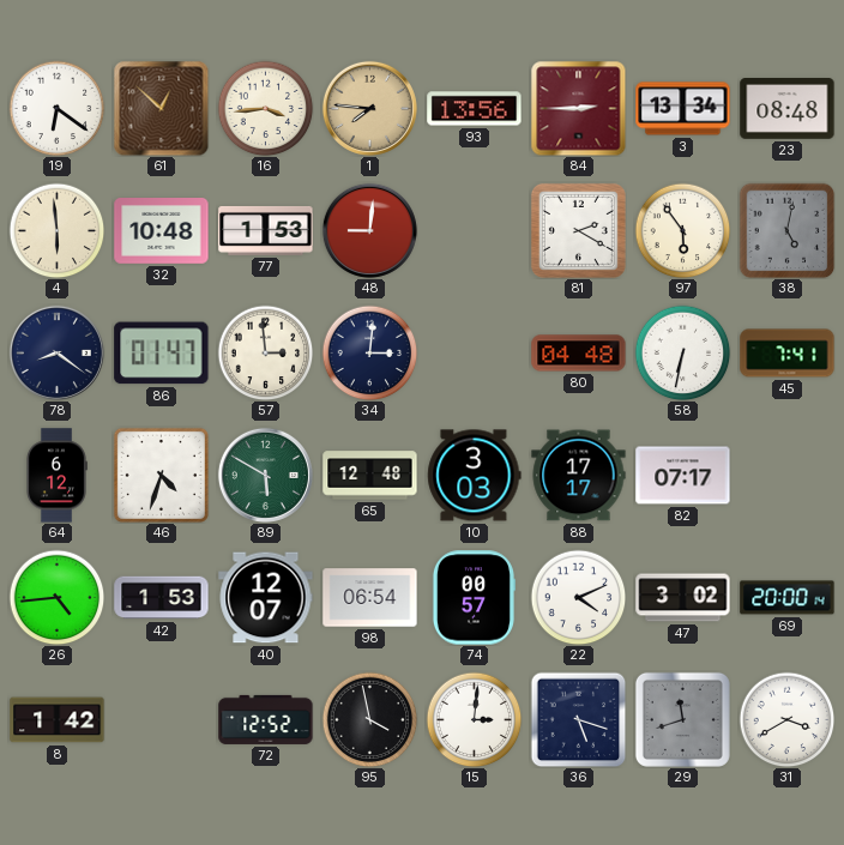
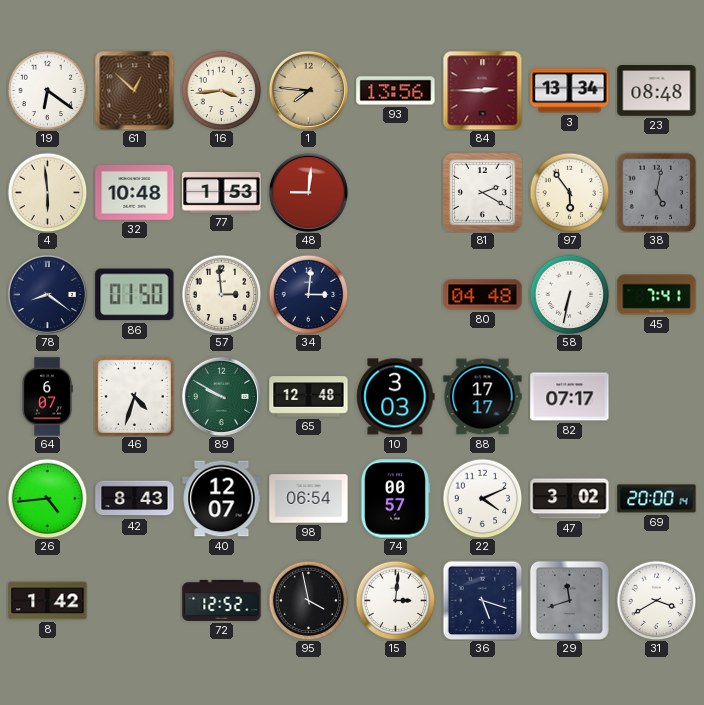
86: 01:47 -> 01:50 (135, 295)
64: 6:12 -> 6:07 (47, 397)
89: 5:50 -> 9:50 (221, 396)
42: 1:53 -> 8:43 (135, 499)
